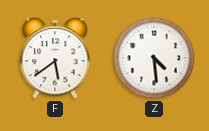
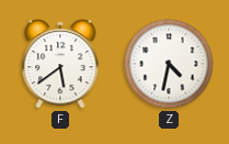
Z: 4:29 -> 4:32 (169, 64)
